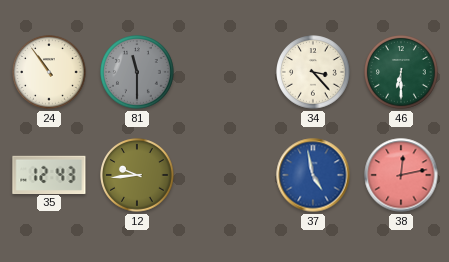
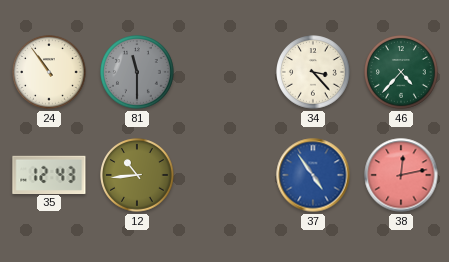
46: 6:30 -> 4:37 (401, 72)
12: 9:44 -> 10:44 (137, 175)
37: 4:58 -> 4:54 (313, 175)
